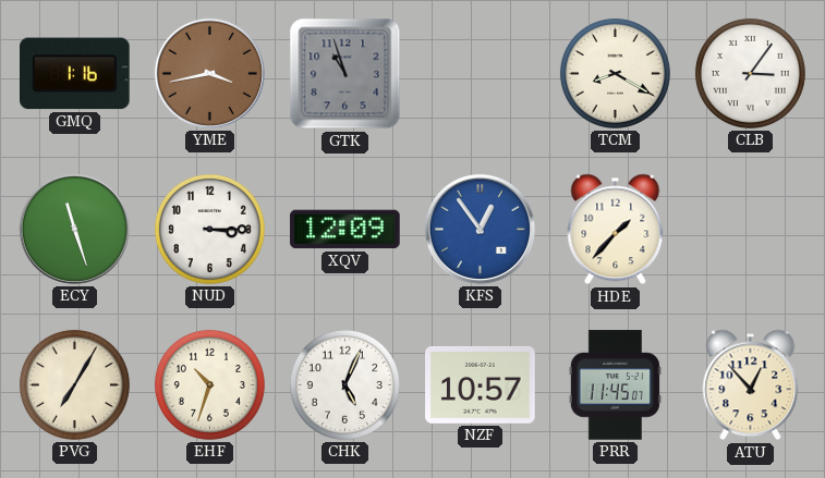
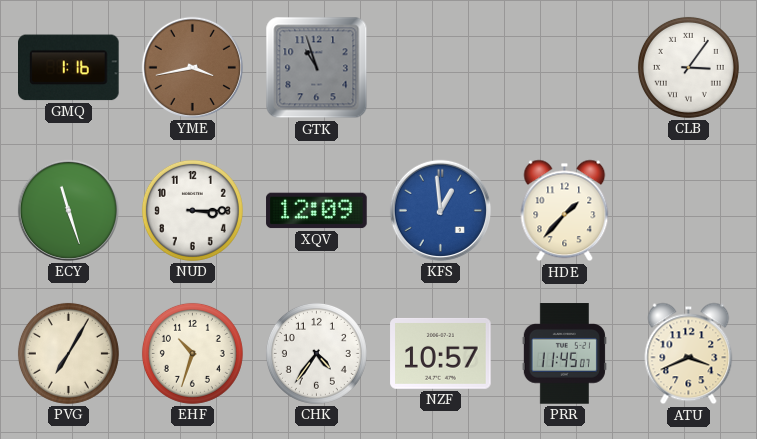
TCM: 8:20 -> none (615, 73)
KFS: 12:54 -> 12:59 (440, 210)
CHK: 5:04 -> 4:36 (316, 353)
ATU: 12:53 -> 3:41 (689, 354)
